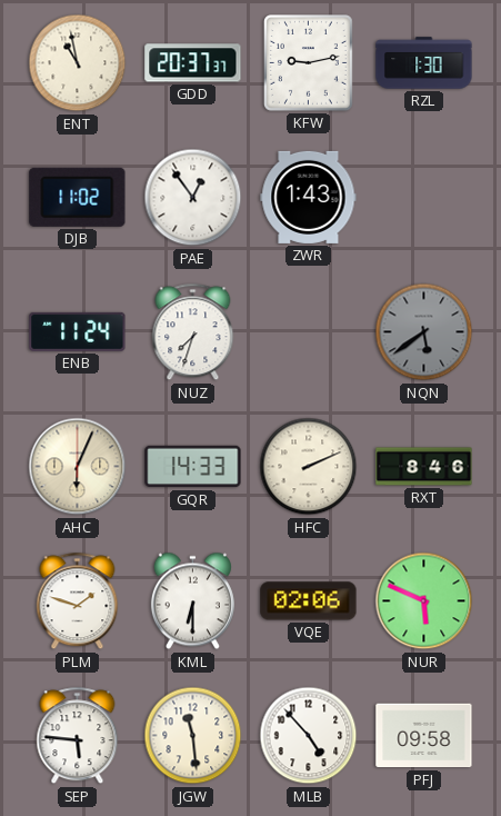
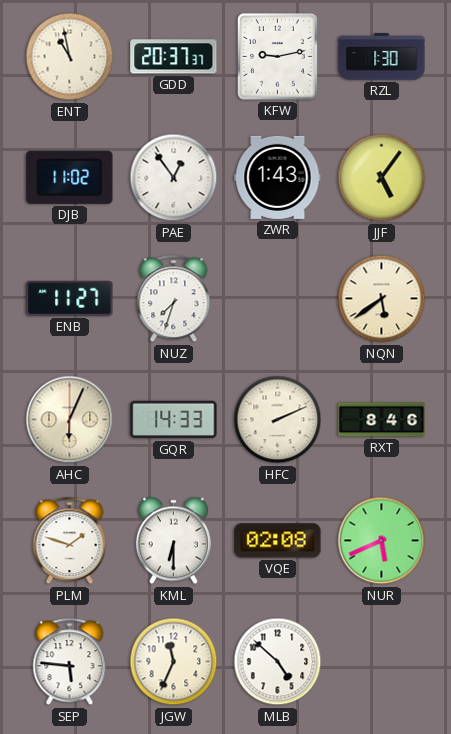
JJF: none -> 5:06 (382, 178)
ENB: 11:24 -> 11:27 (70, 298)
NQN dial: grey -> cream (382, 299)
VQE: 02:06 -> 02:08 (278, 541)
NUR: 5:49 -> 5:41 (382, 541)
JGW: 11:29 -> 11:34 (174, 662)
MLB: 4:53 -> 4:52 (278, 662)
PFJ: 09:58 -> none (424, 736)
